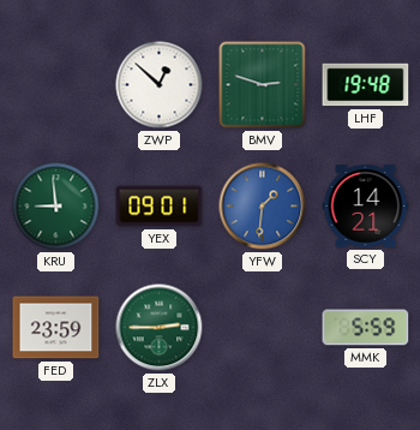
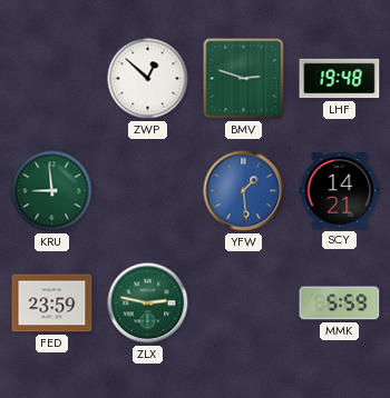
YEX: 09:01 -> none (160, 207)
YFW: 1:31 -> 1:29 (244, 191)
ZLX: 2:45 -> 2:47 (148, 304)
